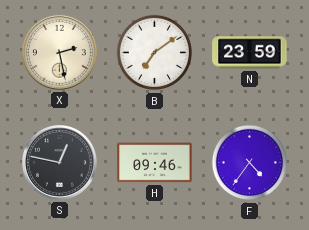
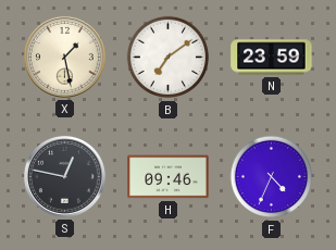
X: 2:28 -> 1:28 (64, 57)
F: 4:36 -> 4:34 (272, 177)
